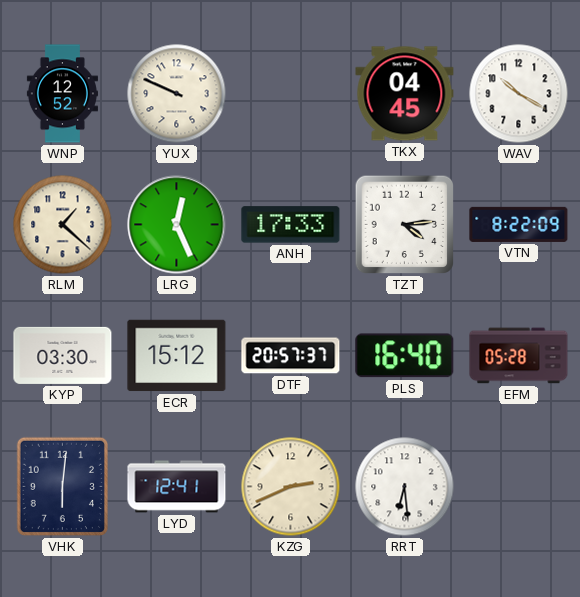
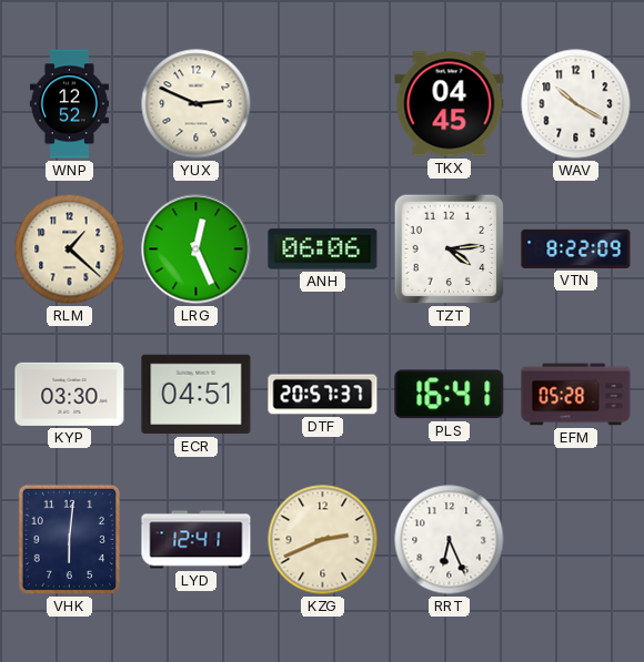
YUX: 9:49 -> 2:49 (197, 104)
ANH: 17:33 -> 06:06 (323, 249)
ECR: 15:12 -> 04:51 (197, 395)
PLS: 16:40 -> 16:41 (450, 395)
RRT: 6:29 -> 6:26 (450, 540)
